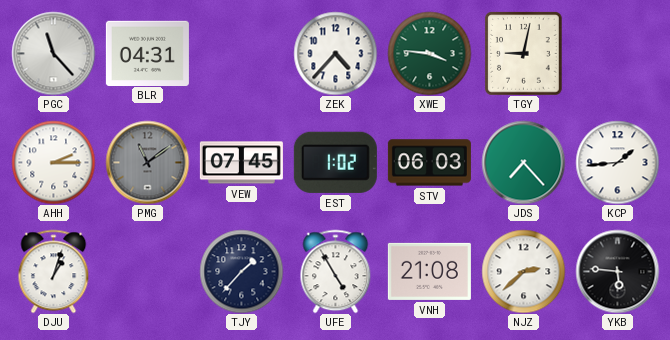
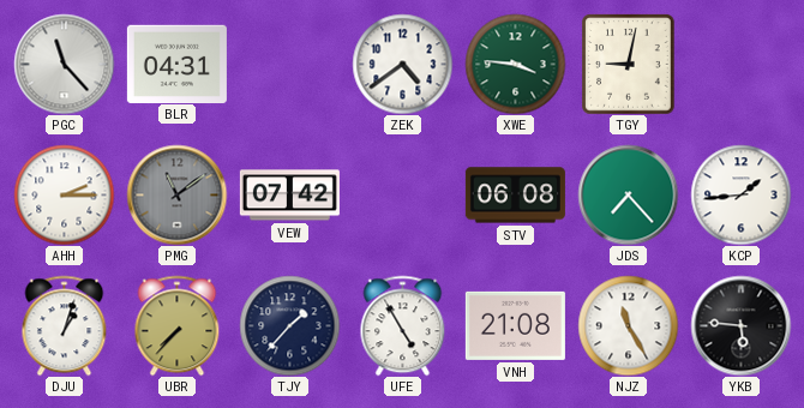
ZEK: 4:37 -> 4:39 (402, 64)
VEW: 07:45 -> 07:42 (289, 196)
EST: 1:02 -> none (335, 162)
STV: 06:03 -> 06:08 (515, 196)
UBR: none -> 7:37 (178, 325)
NJZ: 2:38 -> 11:25 (628, 325)
